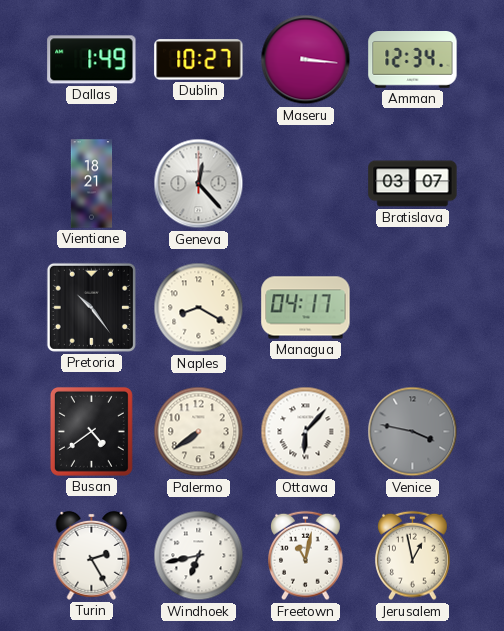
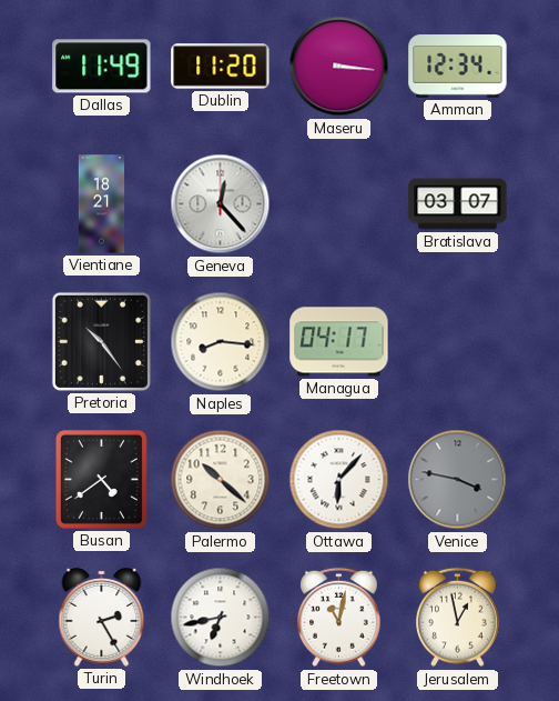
Dallas: 1:49 -> 11:49 (102, 67)
Dublin: 10:27 -> 11:20 (221, 67)
Naples: 8:20 -> 8:16 (221, 342)
Palermo: 7:39 -> 10:22 (221, 480)
